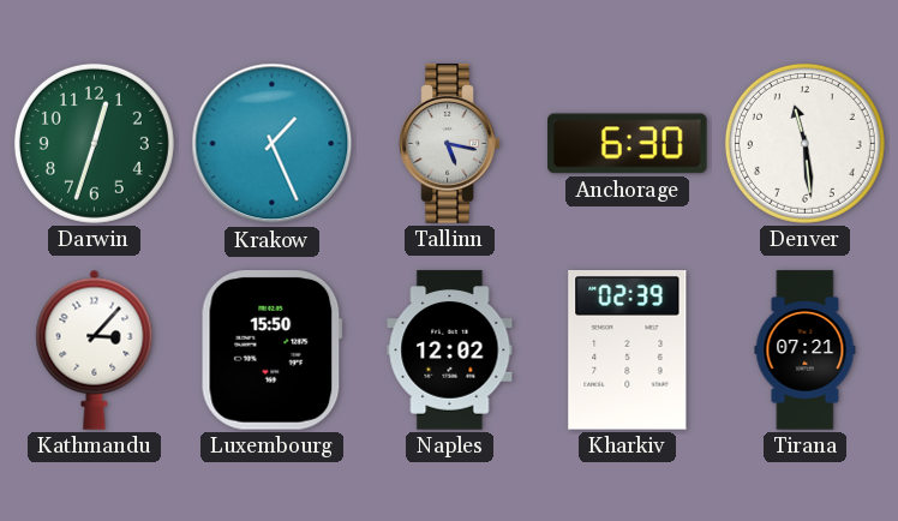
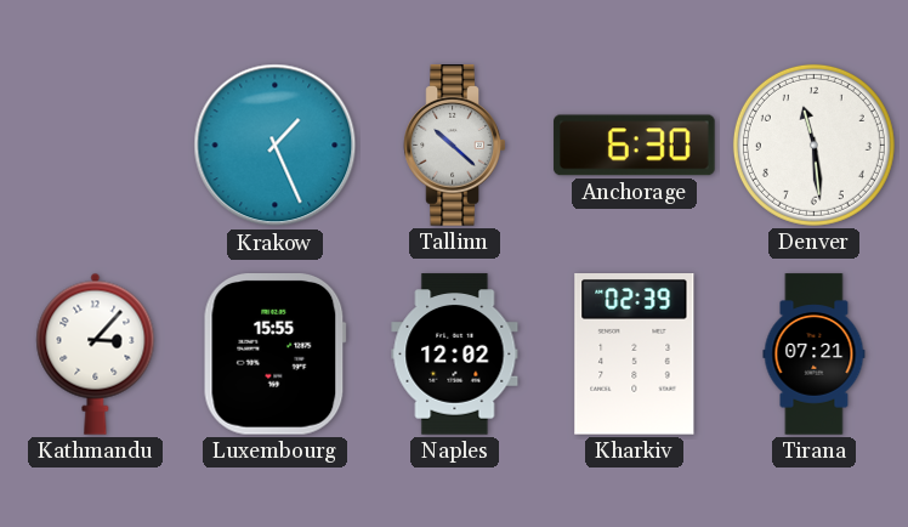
Darwin: 12:33 -> none (94, 143)
Tallinn: 5:17 -> 10:22 (455, 146)
Luxembourg: 15:50 -> 15:55 (274, 355)
